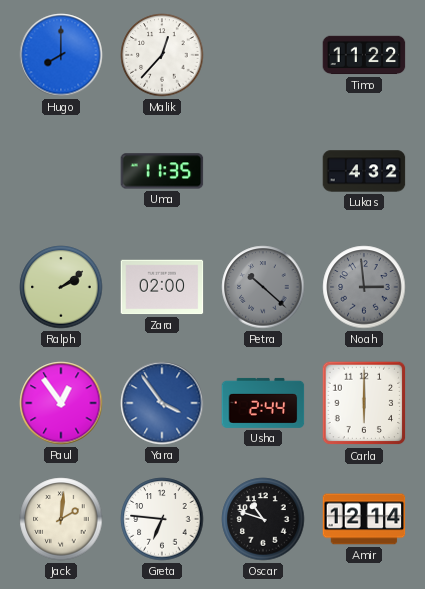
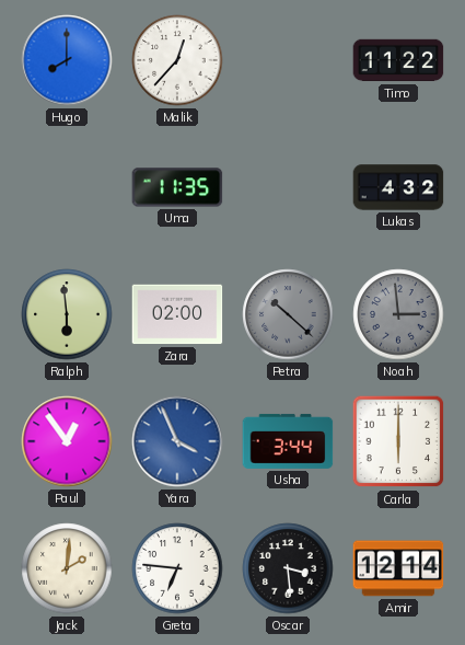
Ralph: 2:09 -> 5:59 (67, 314)
Yara: 3:54 -> 3:56 (177, 441)
Usha: 2:44 -> 3:44 (288, 441)
Oscar: 10:48 -> 3:29 (288, 568)
